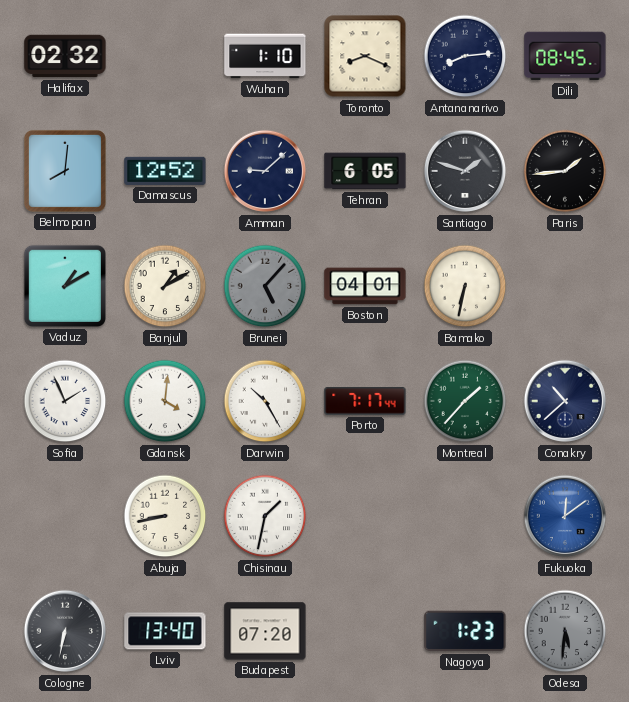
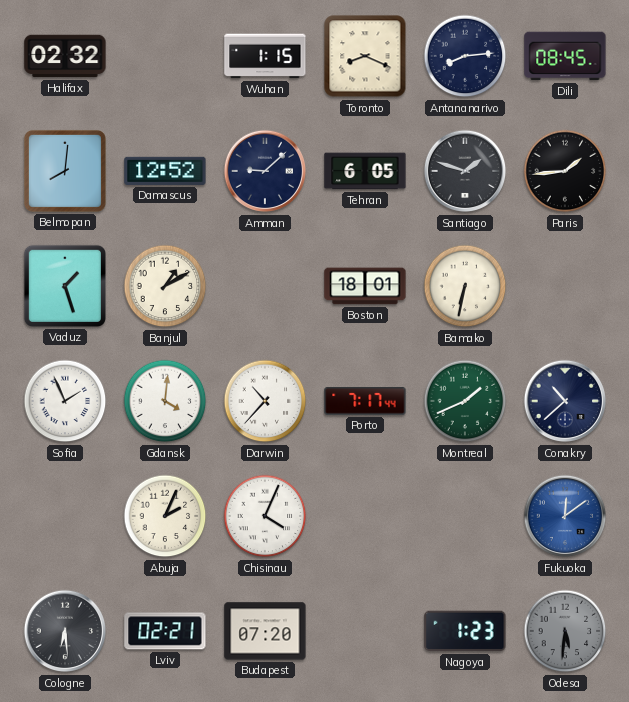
Wuhan: 1:10 -> 1:15 (265, 56)
Vaduz: 1:10 -> 1:27 (65, 286)
Brunei: 5:07 -> none (265, 286)
Boston: 04:01 -> 18:01 (365, 286)
Darwin: 10:25 -> 10:37 (265, 401)
Montreal: 1:37 -> 1:41 (465, 401)
Abuja: 8:43 -> 2:04 (165, 516)
Chisinau: 1:32 -> 4:04 (265, 516)
Cologne: 6:32 -> 6:29 (65, 631)
Lviv: 13:40 -> 02:21 (165, 631)
